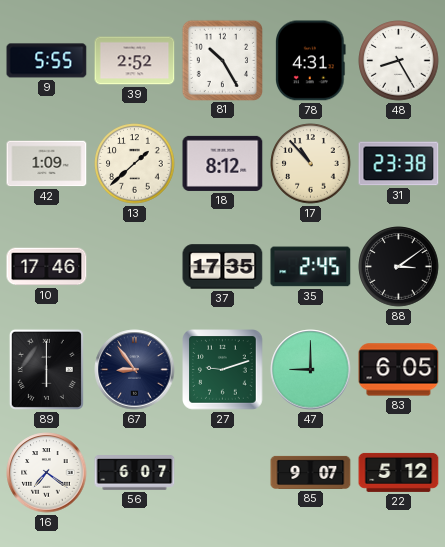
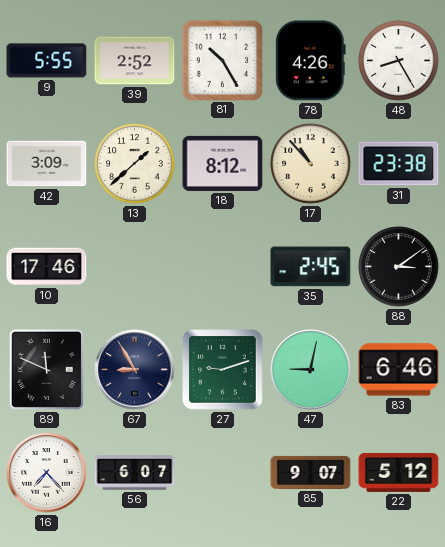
78: 4:31 -> 4:26 (311, 61)
42: 1:09 -> 3:09 (47, 164)
37: 17:35 -> none (223, 267)
89: 6:00 -> 11:49 (46, 369)
67: 8:54 -> 8:55 (135, 370)
47: 9:00 -> 9:02 (311, 370)
83: 6:05 -> 6:46 (399, 370)
16: 7:21 -> 7:23 (47, 473)
